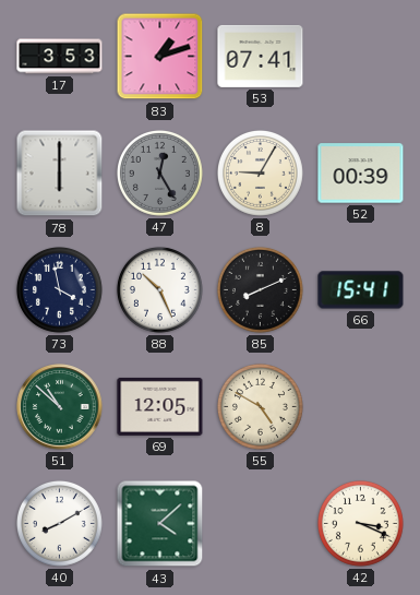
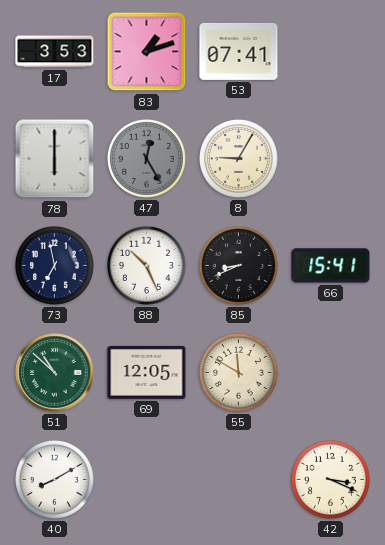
52: 00:39 -> none (361, 174)
73: 3:58 -> 6:58 (54, 265)
85: 8:11 -> 8:41 (238, 265)
55: 4:50 -> 11:50 (238, 372)
43: 4:08 -> none (160, 524)
